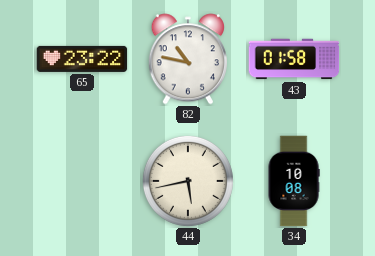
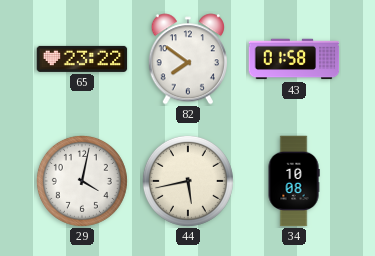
82: 10:47 -> 7:51 (188, 59)
29: none -> 4:02 (82, 181)
